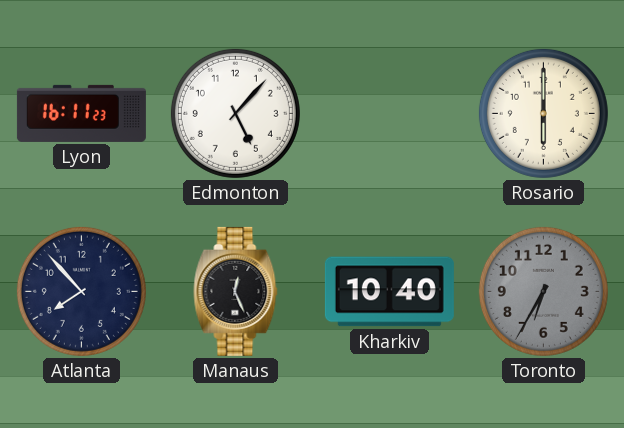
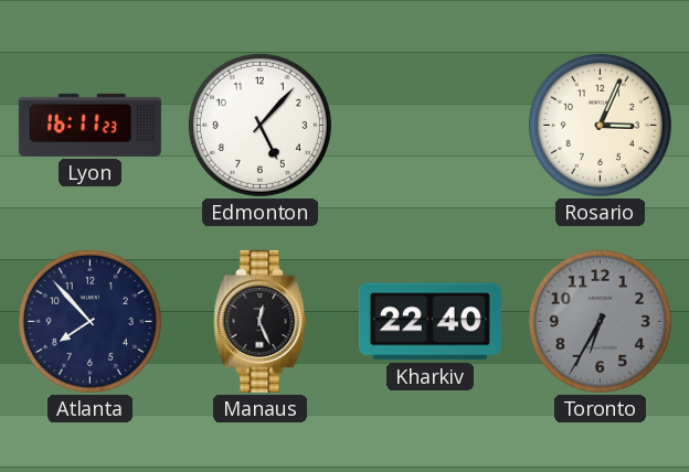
Rosario: 6:00 -> 3:04 (600, 125)
Kharkiv: 10:40 -> 22:40 (430, 322)
